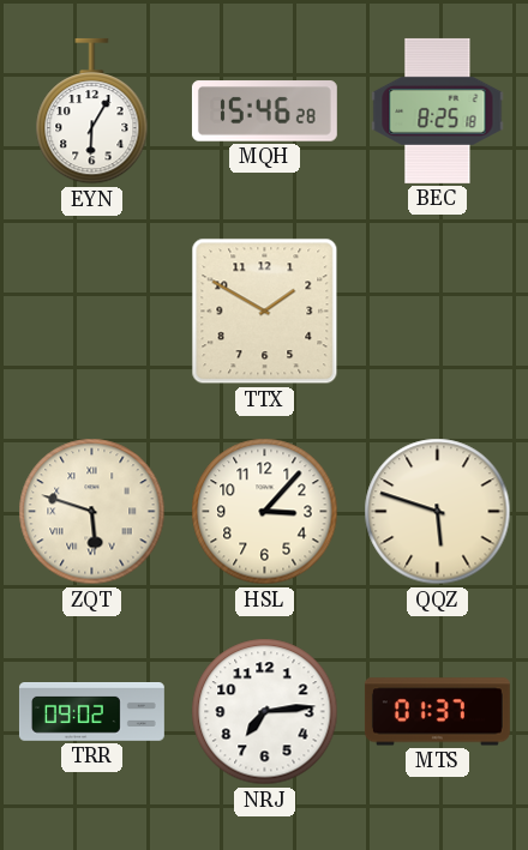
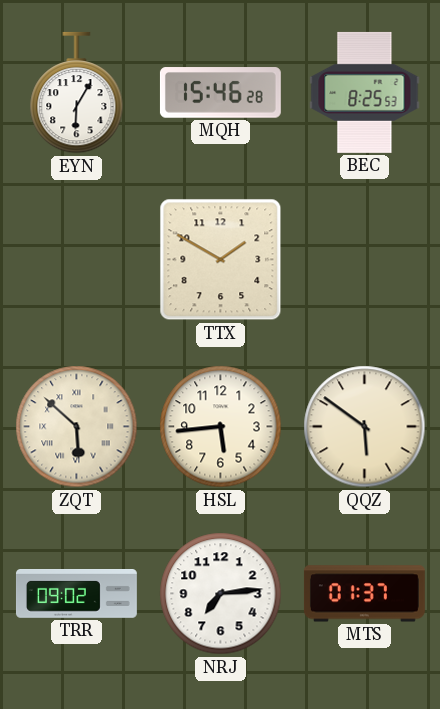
BEC: 8:25:18 -> 8:25:53 (365, 92)
ZQT: 5:48 -> 5:52 (77, 427)
HSL: 3:07 -> 5:44 (221, 427)
QQZ: 5:48 -> 5:51 (365, 427)
